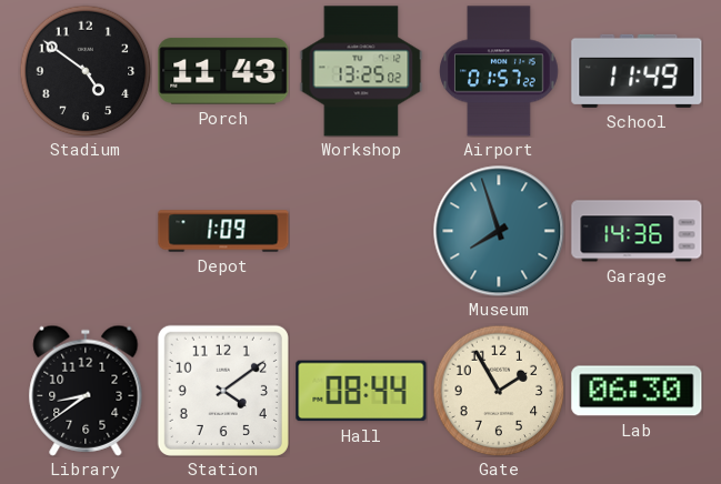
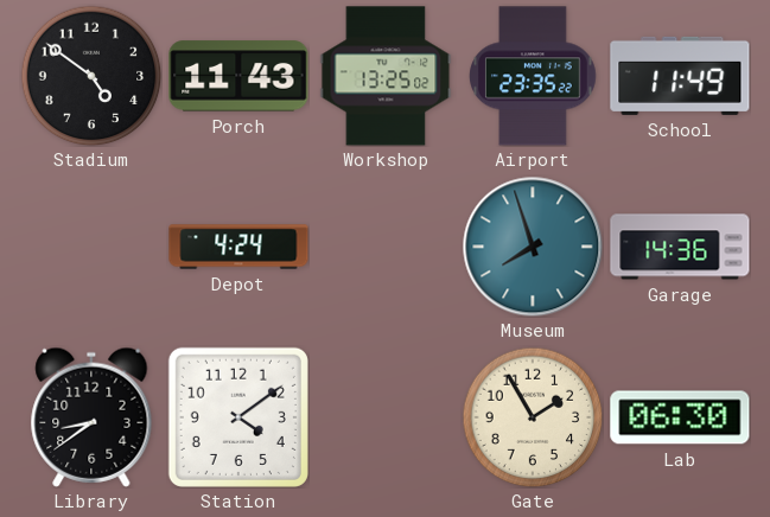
Airport: 01:57 -> 23:35 (534, 76)
Depot: 1:09 -> 4:24 (238, 247)
Hall: 08:44 -> none (361, 391)
